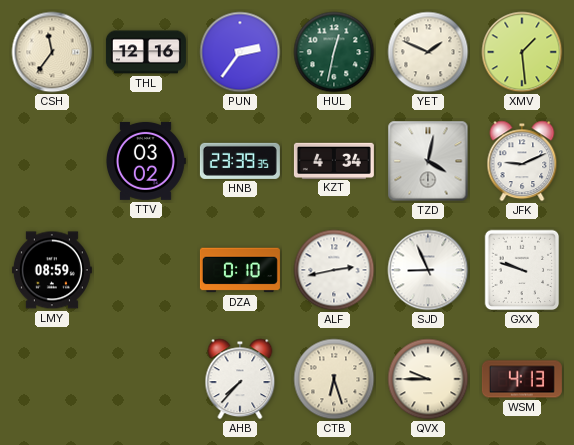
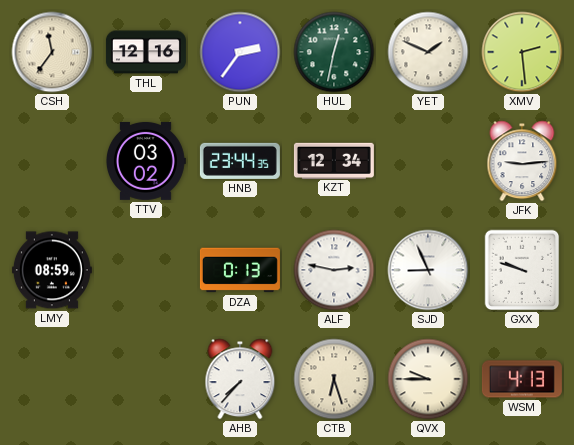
XMV: 1:29 -> 2:29 (522, 52)
HNB: 23:39 -> 23:44 (240, 161)
KZT: 4:34 -> 12:34 (334, 160)
TZD: 4:02 -> none (428, 161)
JFK: 9:11 -> 9:14 (522, 161)
DZA: 0:10 -> 0:13 (240, 270)
ALF: 2:43 -> 2:47 (334, 270)
